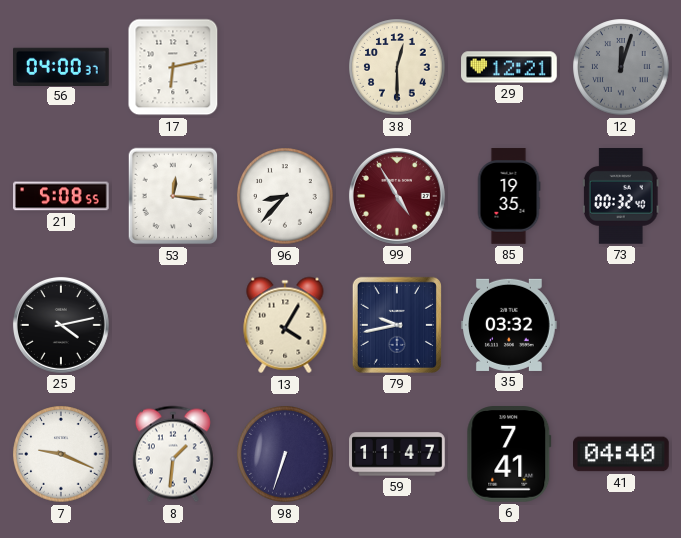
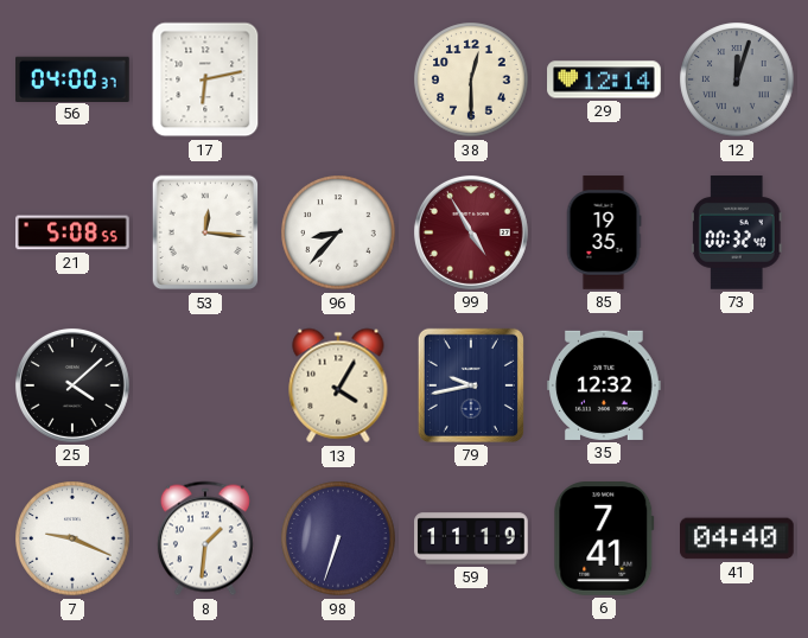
29: 12:21 -> 12:14 (604, 79)
25: 4:13 -> 4:08 (72, 385)
35: 03:32 -> 12:32 (604, 385)
59: 11:47 -> 11:19 (471, 538)
